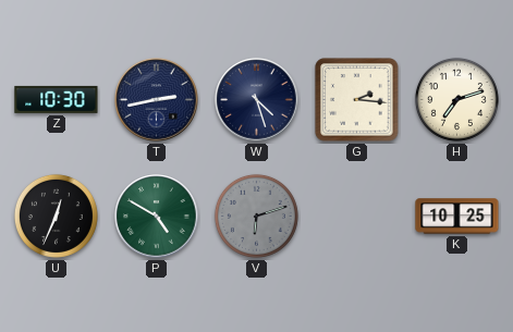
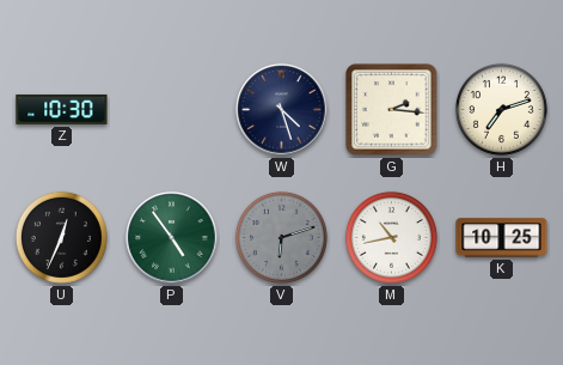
T: 2:43 -> none (157, 100)
P: 4:50 -> 4:54 (172, 238)
M: none -> 10:43 (391, 237)
